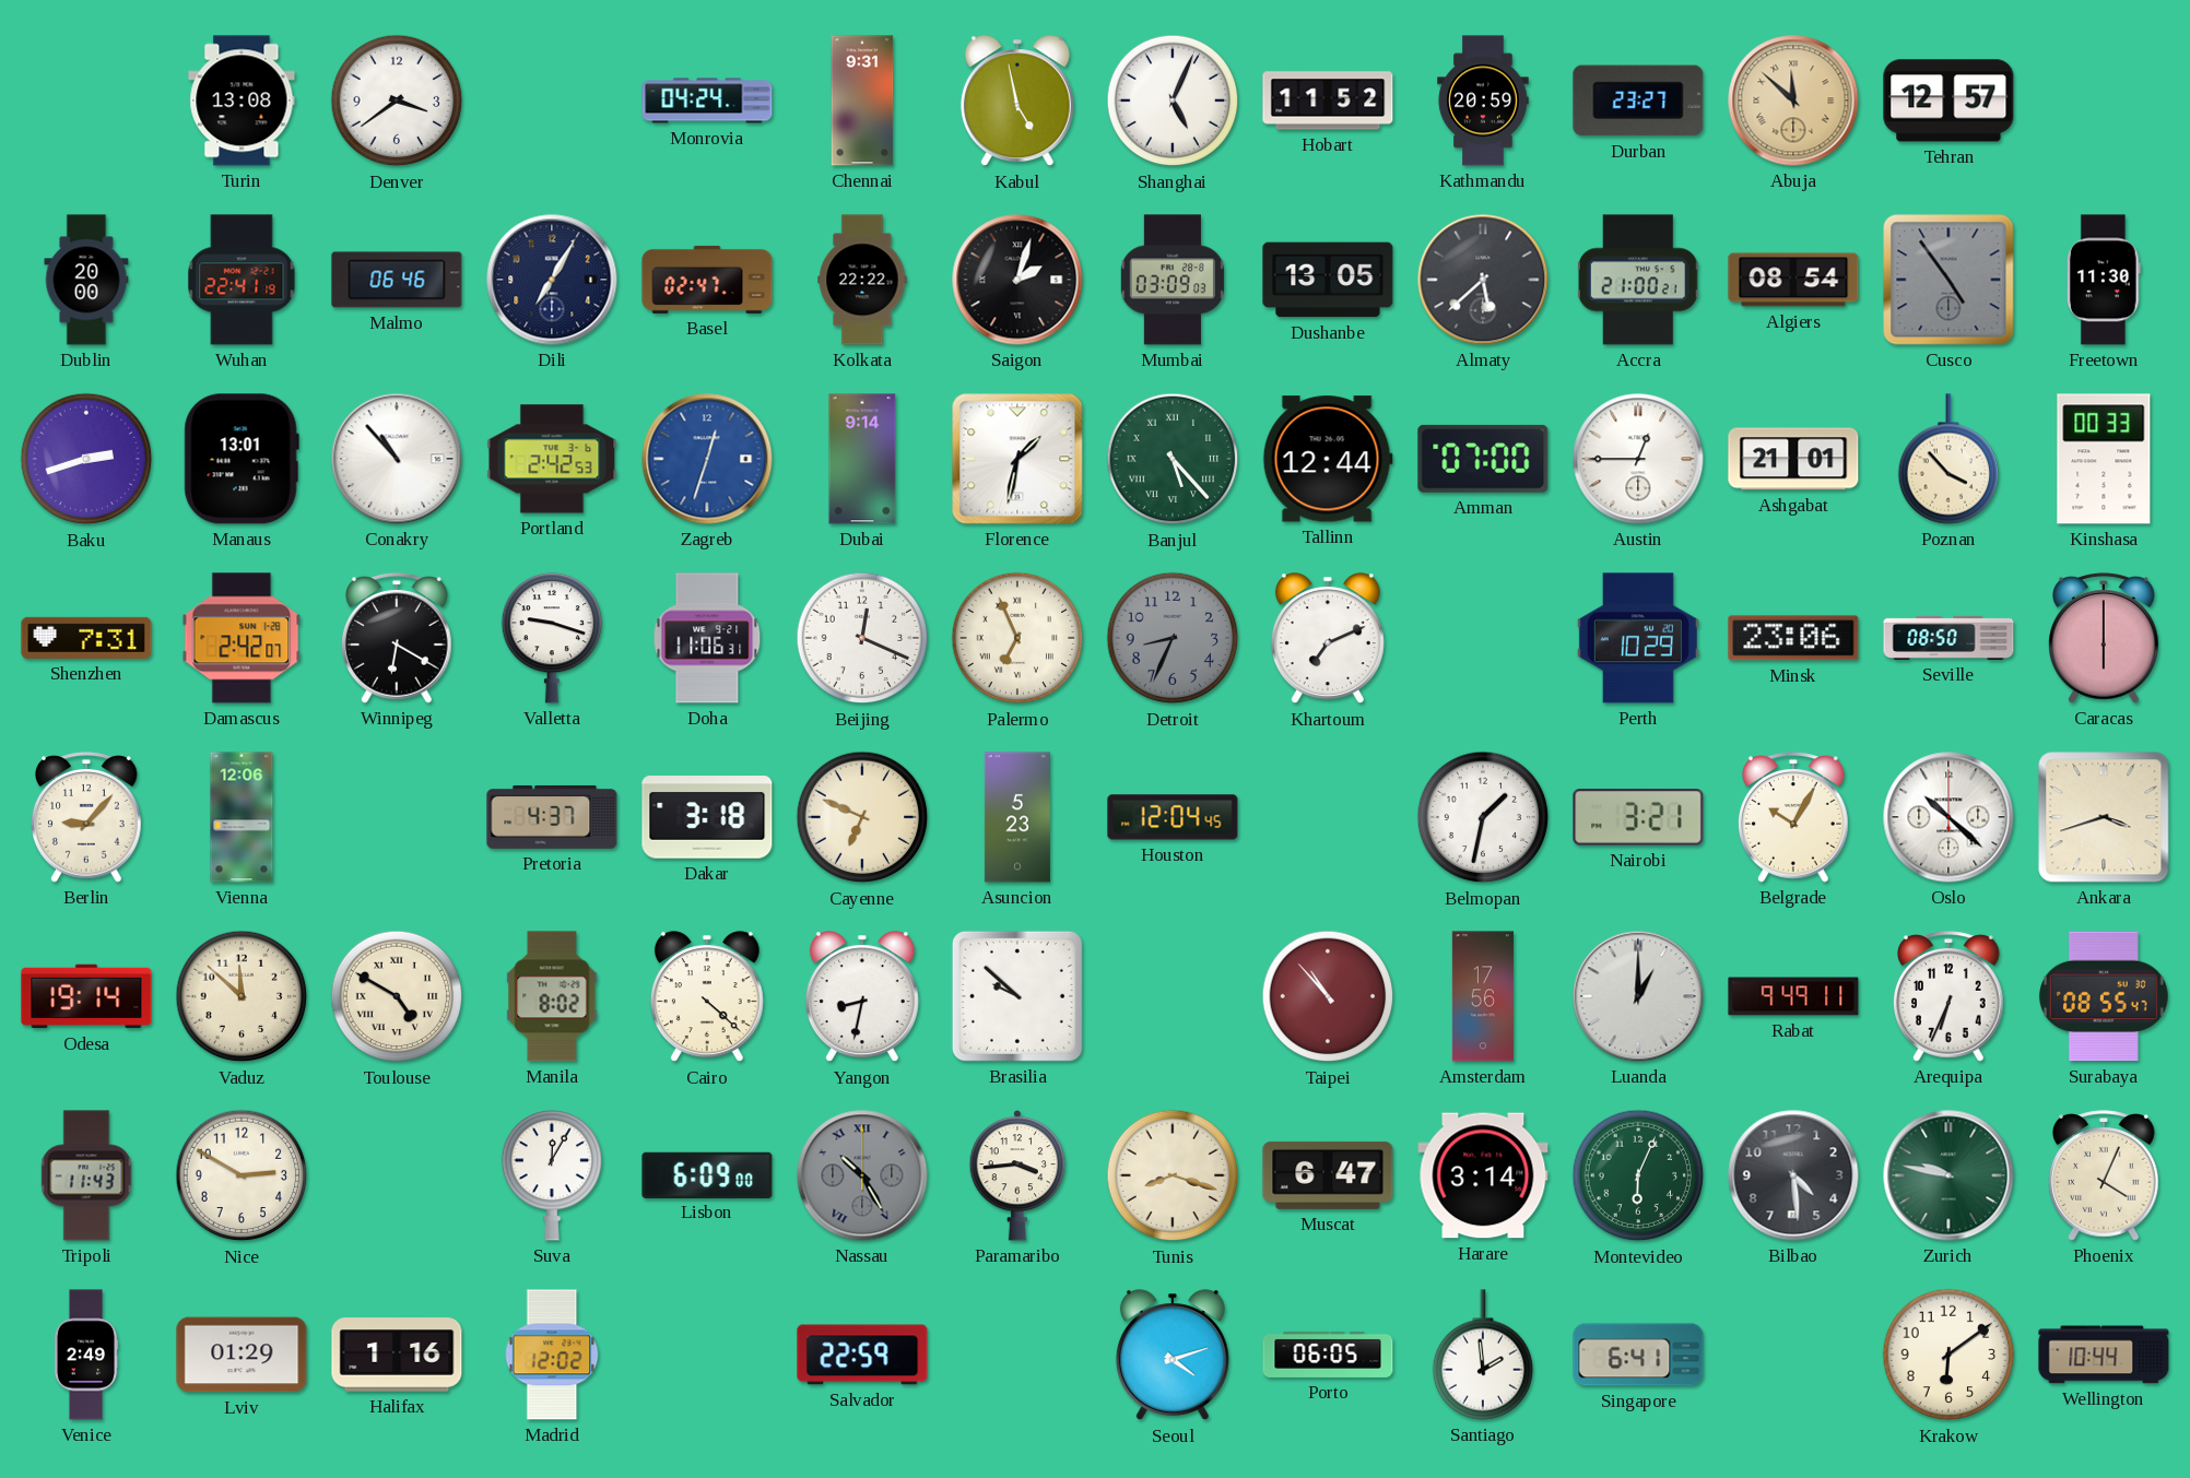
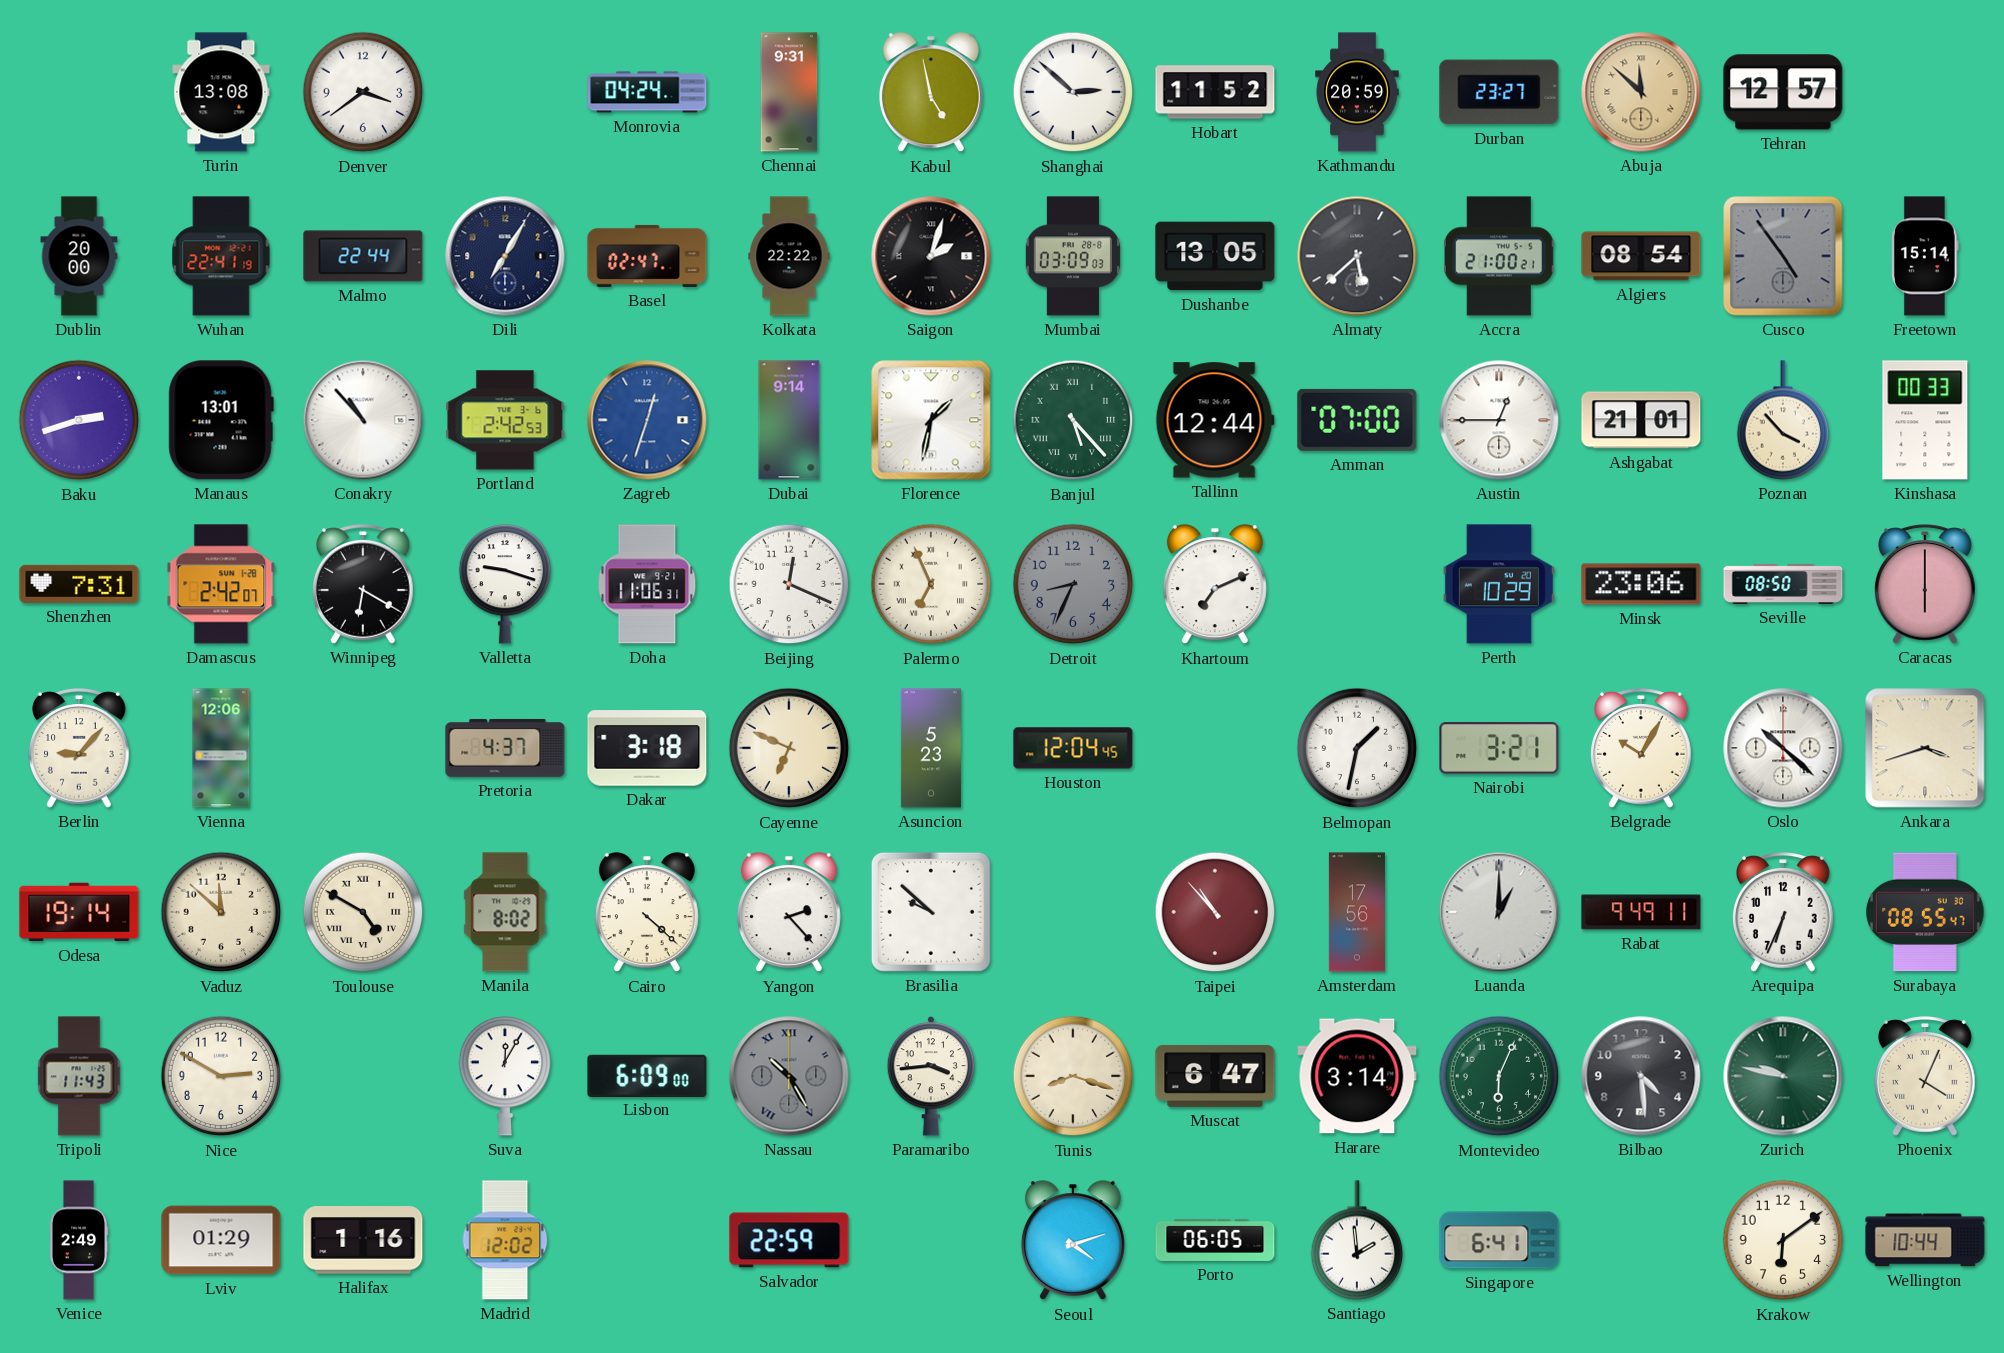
Shanghai: 5:04 -> 2:52 (1073, 92)
Malmo: 06:46 -> 22:44 (363, 256)
Freetown: 11:30 -> 15:14 (1926, 256)
Yangon: 8:32 -> 2:23 (789, 913)
